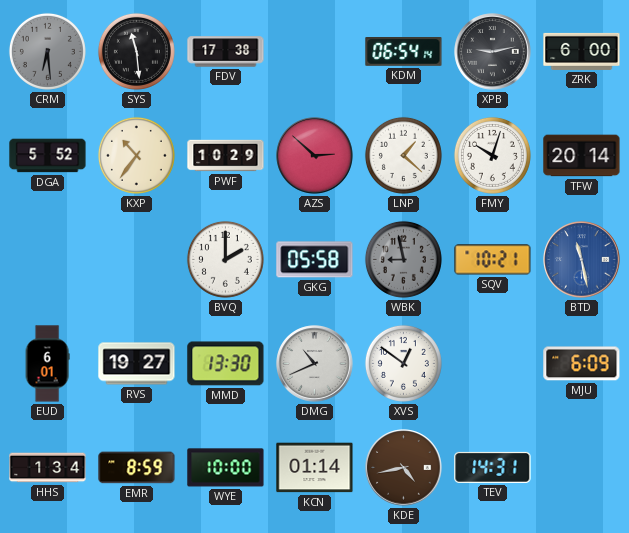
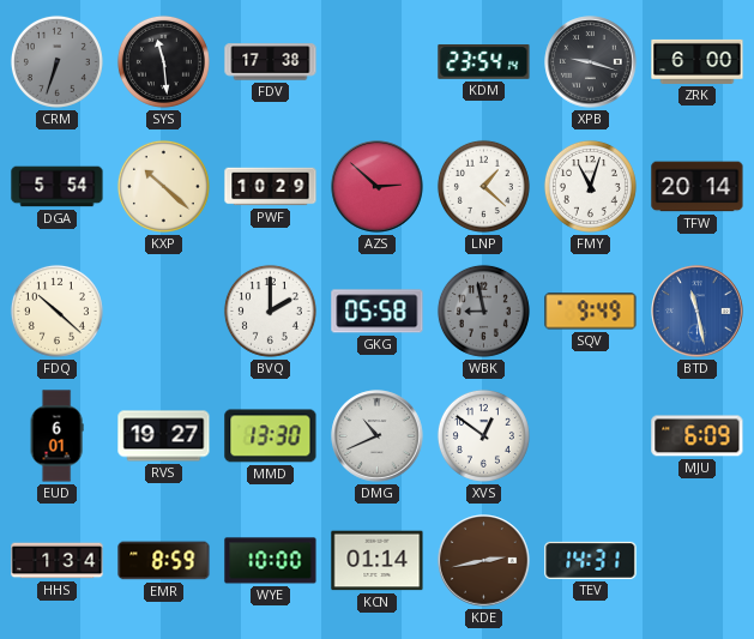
CRM: 6:29 -> 6:33 (56, 61)
KDM: 06:54 -> 23:54 (484, 62)
XPB: 9:13 -> 9:18 (591, 62)
DGA: 5:52 -> 5:54 (58, 187)
KXP: 10:36 -> 10:22 (163, 186)
FMY: 10:03 -> 11:03 (590, 186)
FDQ: none -> 10:22 (56, 311)
SQV: 10:21 -> 9:49 (591, 312)
KDE: 4:43 -> 2:43 (484, 561)
